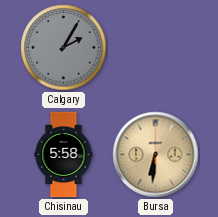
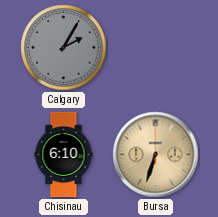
Chisinau: 5:58 -> 6:10 (64, 155)
Bursa: 6:31 -> 6:33 (156, 155)
